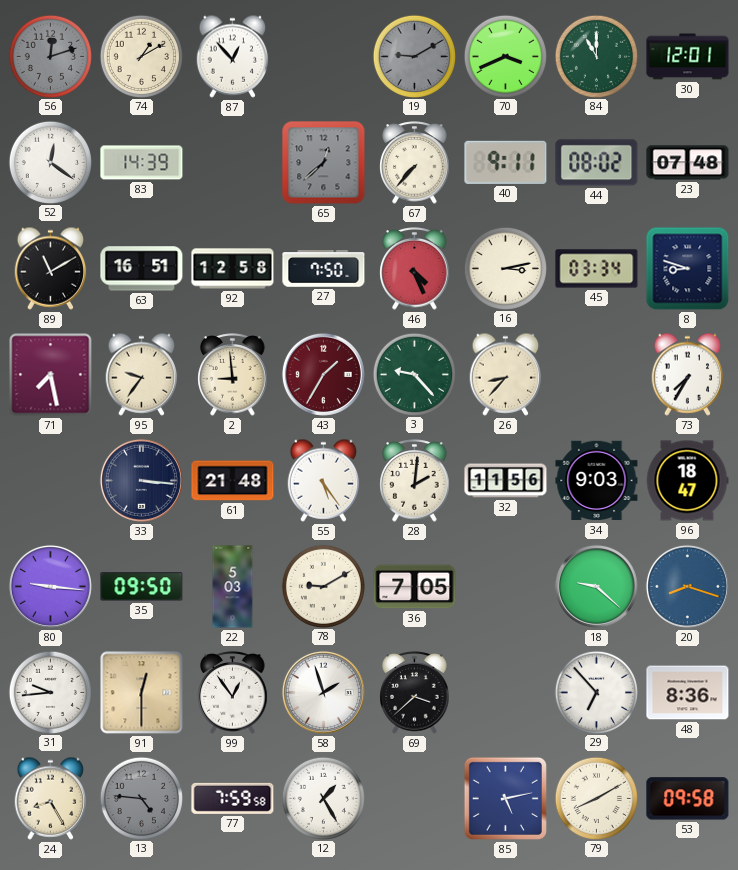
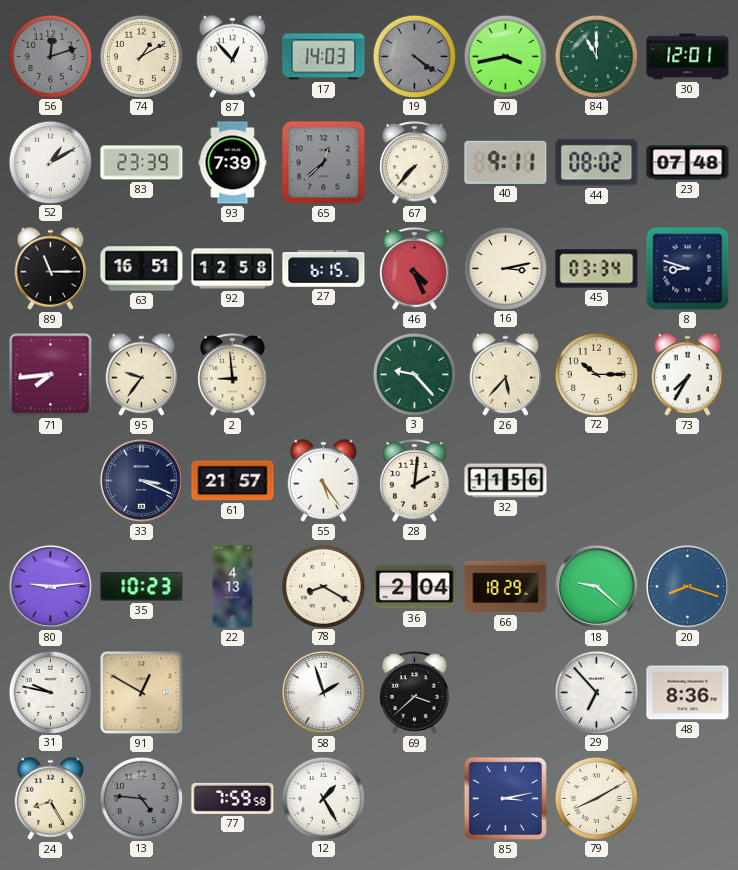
17: none -> 14:03 (324, 57)
19: 9:10 -> 4:21 (414, 56)
70: 3:41 -> 3:43 (505, 56)
52: 12:21 -> 1:10 (50, 162)
83: 14:39 -> 23:39 (142, 163)
93: none -> 7:39 (233, 163)
89: 11:10 -> 11:15 (51, 268)
27: 7:50 -> 6:15 (324, 269)
71: 7:28 -> 7:44 (51, 375)
43: 1:35 -> none (323, 374)
26: 8:37 -> 5:37 (506, 374)
72: none -> 10:15 (596, 374)
33: 3:16 -> 3:19 (141, 480)
61: 21:48 -> 21:57 (233, 481)
34: 9:03 -> none (597, 481)
96: 18:47 -> none (687, 481)
80: 9:16 -> 9:14 (50, 586)
35: 09:50 -> 10:23 (142, 587)
22: 5:03 -> 4:13 (233, 587)
78: 9:10 -> 8:20 (323, 586)
36: 7:05 -> 2:04 (415, 587)
66: none -> 18:29 (506, 587)
31: 9:44 -> 9:47 (50, 692)
91: 12:30 -> 12:50 (142, 693)
99: 12:54 -> none (233, 693)
85: 5:13 -> 3:13 (505, 798)
53: 09:58 -> none (688, 799)
